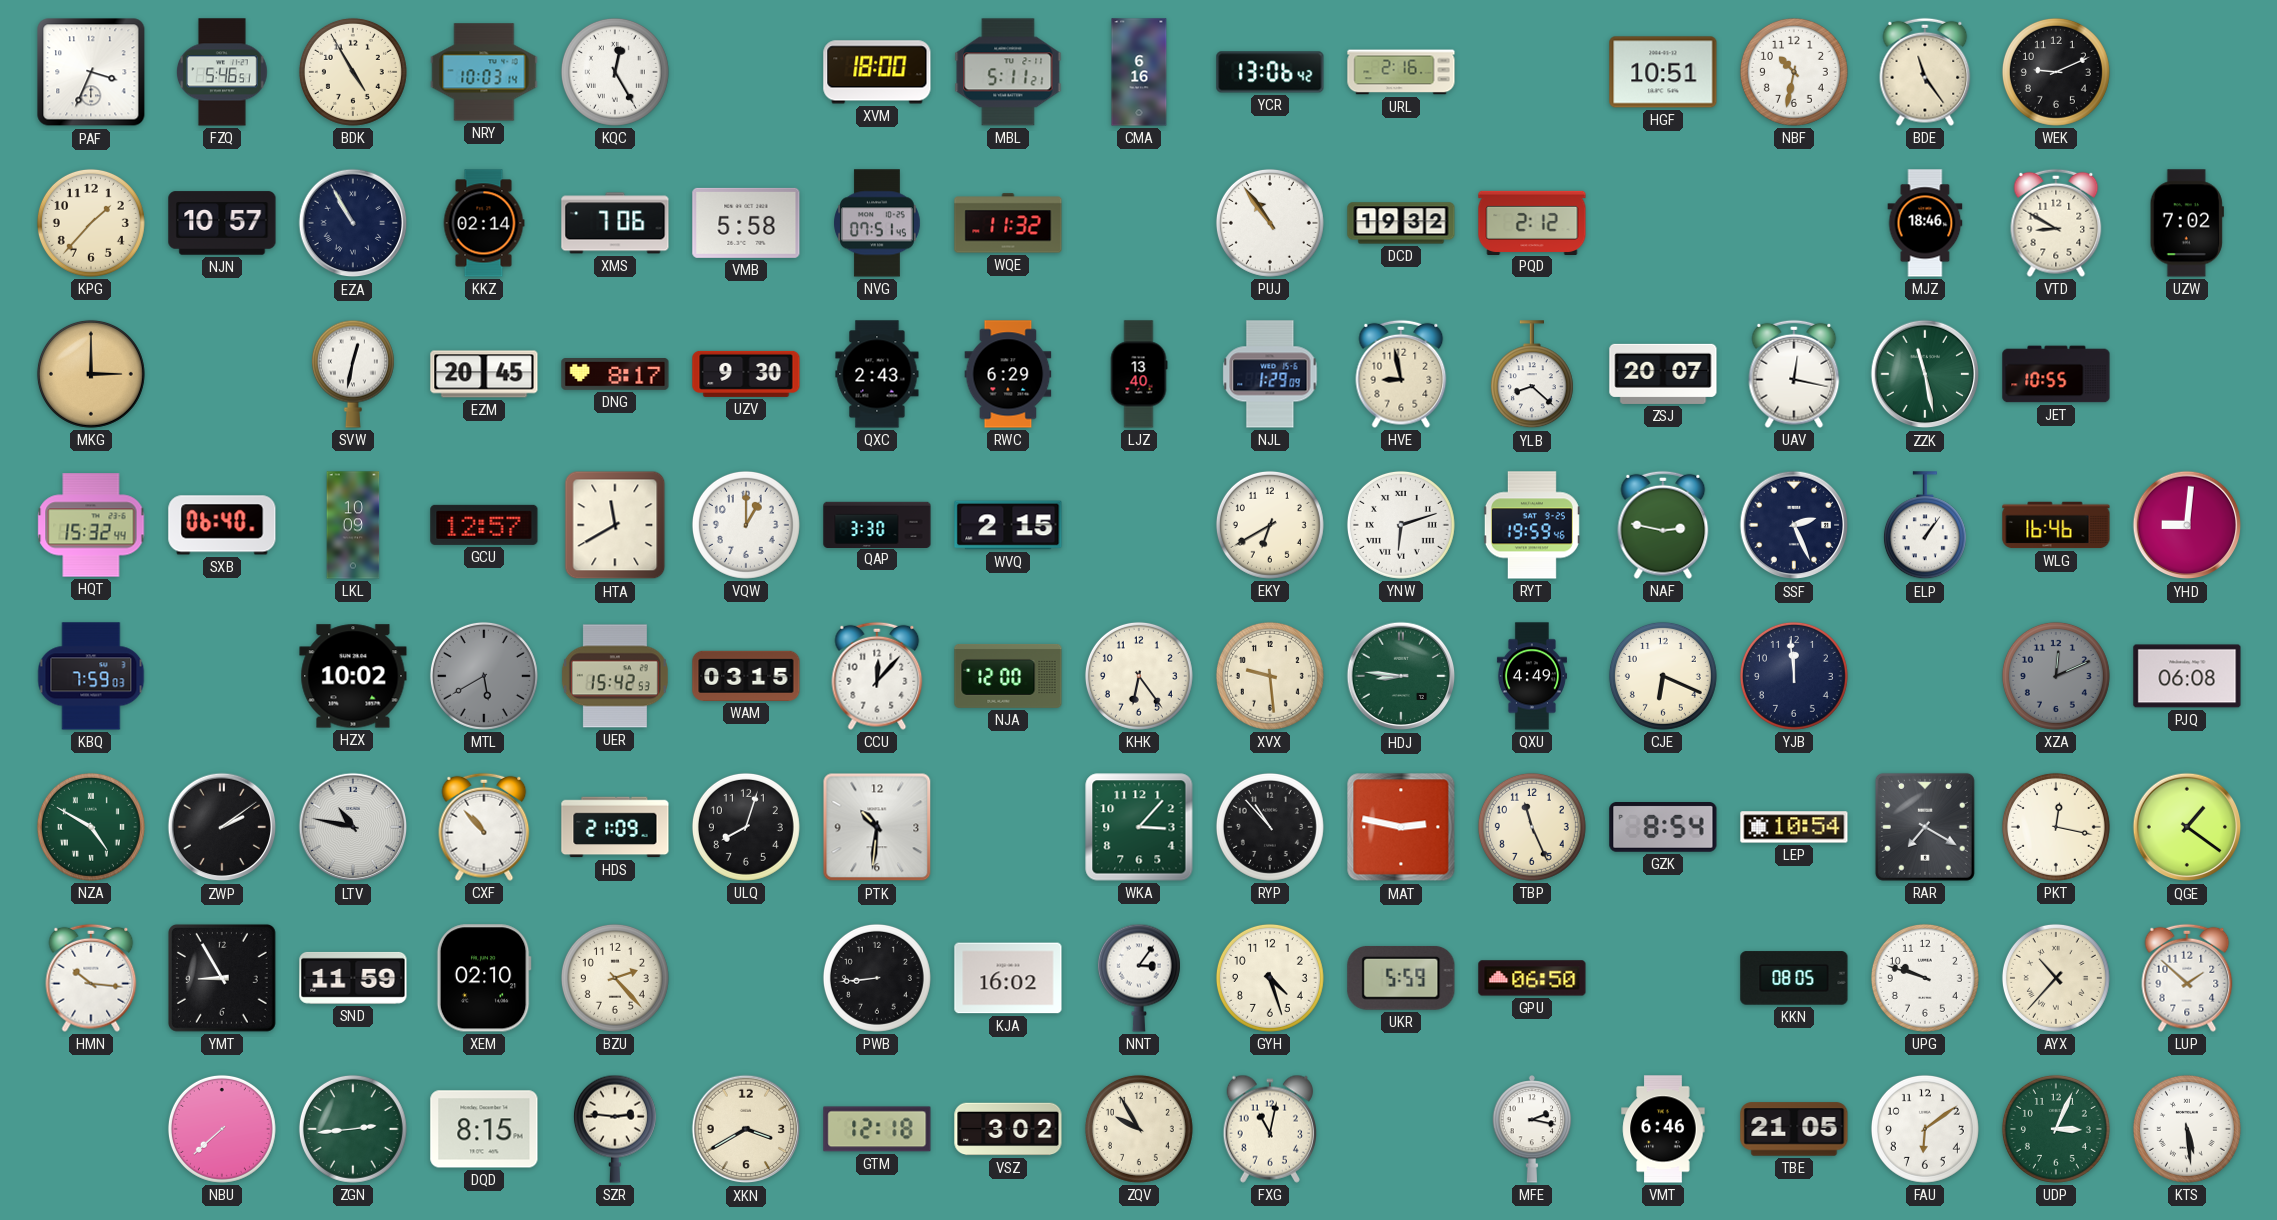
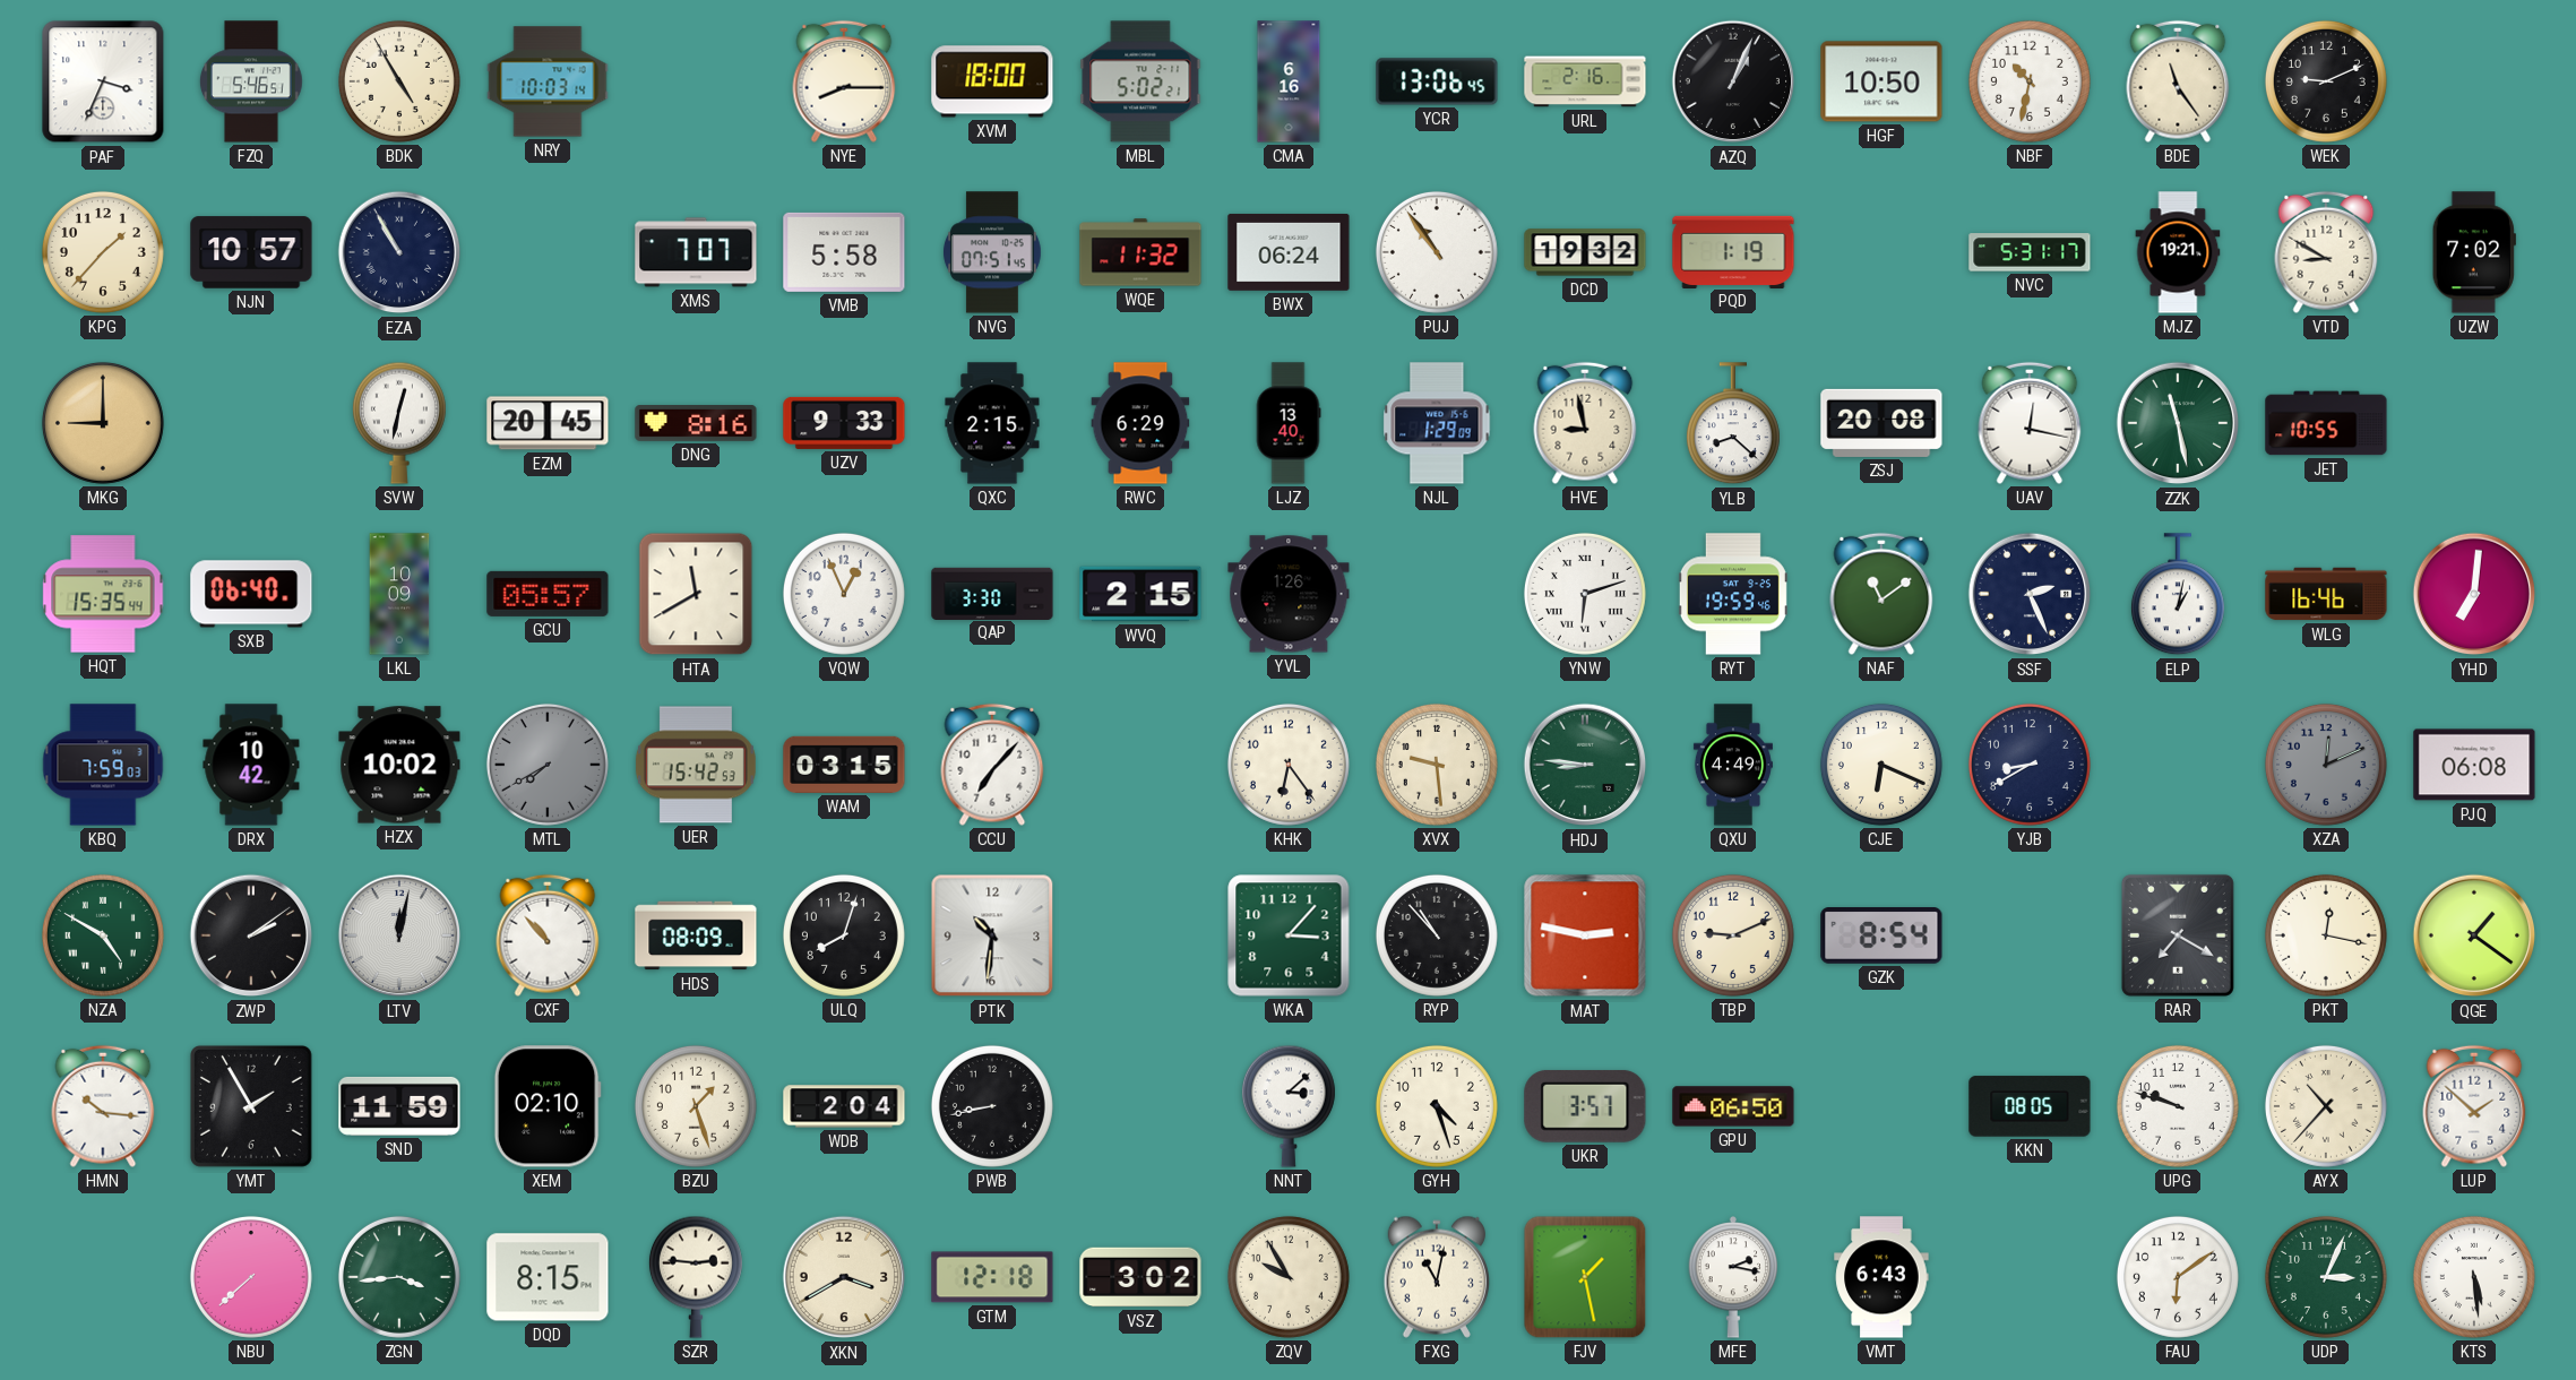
KQC: 12:25 -> none (615, 72)
NYE: none -> 8:15 (844, 81)
MBL: 5:11 -> 5:02 (1140, 81)
YCR: 13:06:42 -> 13:06:45 (1437, 81)
AZQ: none -> 1:04 (1733, 81)
HGF: 10:51 -> 10:50 (1881, 81)
KKZ: 02:14 -> none (484, 223)
XMS: 7:06 -> 7:07 (696, 252)
BWX: none -> 06:24 (1289, 252)
PQD: 2:12 -> 1:19 (1733, 251)
NVC: none -> 5:31 (2030, 252)
MJZ: 18:46 -> 19:21 (2178, 252)
MKG: 3:00 -> 9:00 (103, 423)
DNG: 8:17 -> 8:16 (696, 424)
UZV: 9:30 -> 9:33 (844, 423)
QXC: 2:43 -> 2:15 (992, 423)
ZSJ: 20:07 -> 20:08 (1881, 423)
HQT: 15:32 -> 15:35 (103, 594)
GCU: 12:57 -> 05:57 (548, 594)
VQW: 1:00 -> 12:56 (844, 594)
YVL: none -> 1:26 (1289, 594)
EKY: 6:40 -> none (1270, 525)
NAF: 2:47 -> 11:09 (1881, 594)
ELP: 1:06 -> 1:02 (2178, 595)
YHD: 9:01 -> 7:01 (2474, 594)
DRX: none -> 10:42 (251, 765)
MTL: 5:40 -> 7:40 (548, 765)
CCU: 12:07 -> 7:07 (992, 765)
NJA: 12:00 -> none (1008, 676)
YJB: 11:59 -> 8:40 (2030, 765)
LTV: 10:47 -> 12:02 (399, 935)
HDS: 21:09 -> 08:09 (696, 935)
TBP: 11:26 -> 9:11 (1733, 935)
LEP: 10:54 -> none (1794, 827)
YMT: 8:55 -> 1:55 (251, 1106)
BZU: 2:23 -> 1:27 (696, 1106)
WDB: none -> 2:04 (844, 1106)
PWB: 8:44 -> 8:43 (992, 1106)
KJA: 16:02 -> none (1008, 978)
NNT: 3:06 -> 3:08 (1289, 1106)
UKR: 5:59 -> 3:57 (1585, 1106)
ZGN: 2:44 -> 3:44 (399, 1277)
FJV: none -> 1:28 (1585, 1277)
VMT: 6:46 -> 6:43 (1881, 1277)
TBE: 21:05 -> none (1794, 1129)
